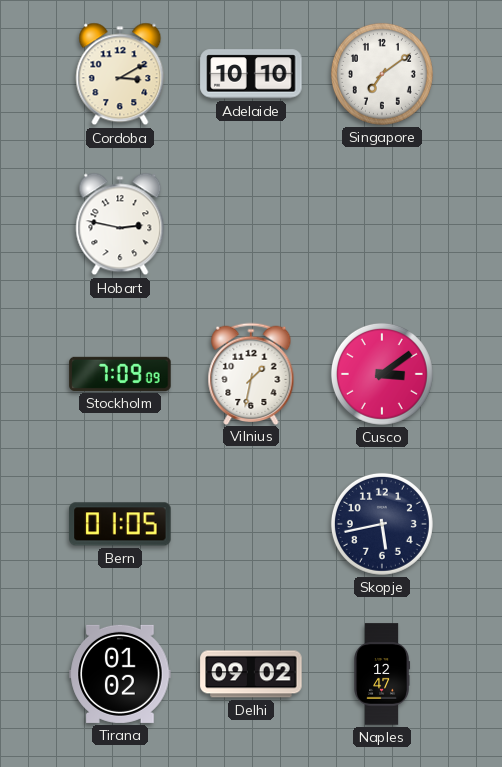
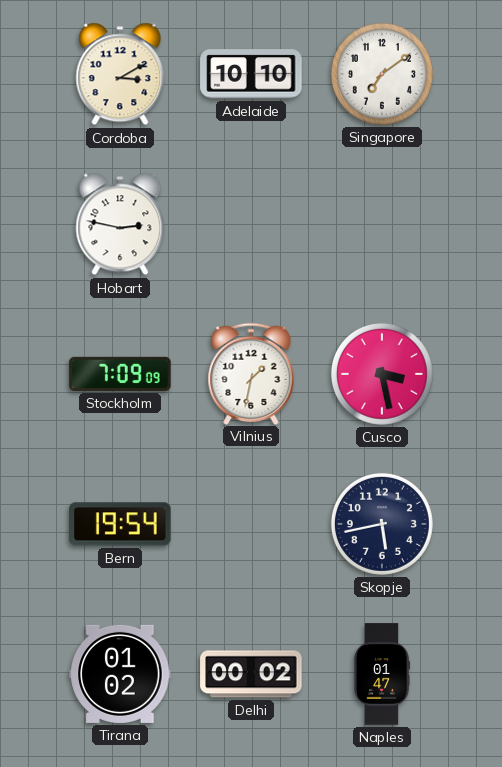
Cusco: 3:09 -> 3:28 (382, 374)
Bern: 01:05 -> 19:54 (120, 524)
Delhi: 09:02 -> 00:02 (251, 674)
Naples: 12:47 -> 01:47 (382, 674)
